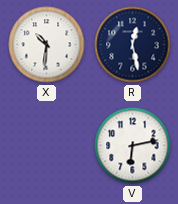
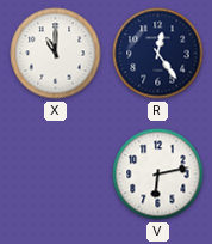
X: 10:31 -> 11:00 (56, 54)
R: 12:28 -> 12:24 (158, 54)
